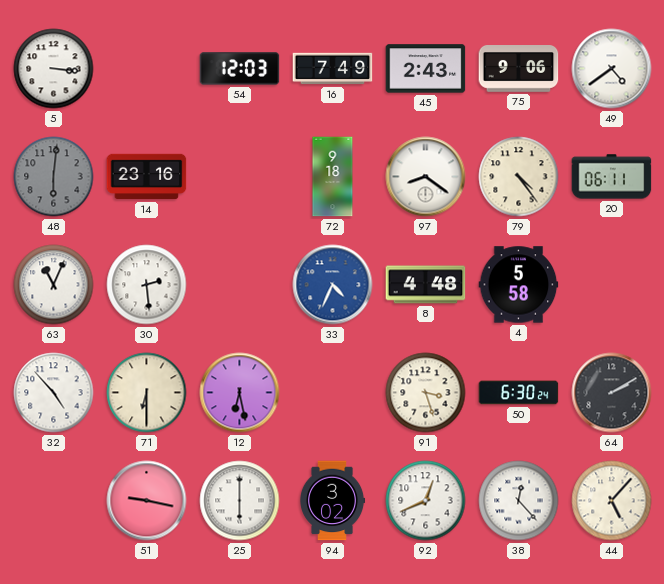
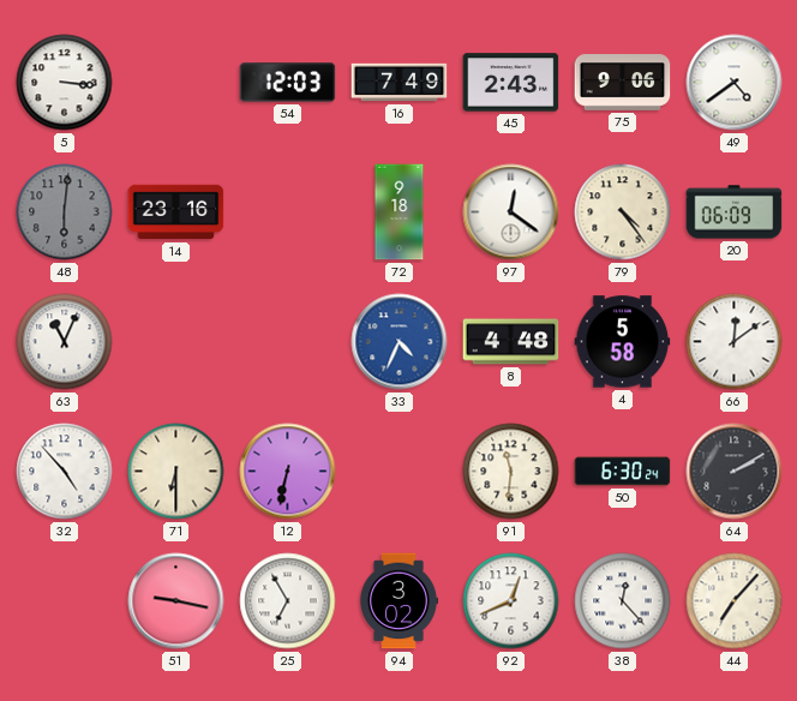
97: 8:21 -> 12:21 (511, 212)
20: 06:11 -> 06:09 (735, 212)
30: 2:29 -> none (147, 285)
66: none -> 12:09 (735, 342)
12: 6:28 -> 6:32 (288, 472)
91: 3:27 -> 11:31 (511, 472)
25: 6:00 -> 6:55 (288, 601)
44: 5:07 -> 7:07 (735, 601)
